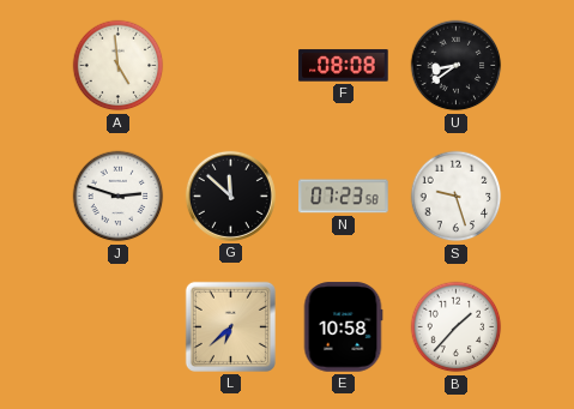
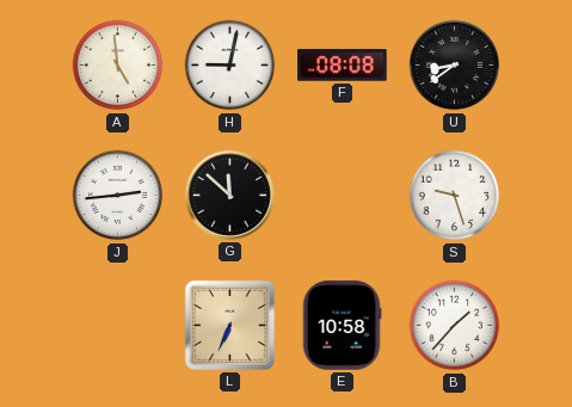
H: none -> 9:02 (230, 66)
J: 2:48 -> 2:44 (118, 196)
N: 07:23 -> none (344, 197)
L: 6:38 -> 6:34 (229, 325)
